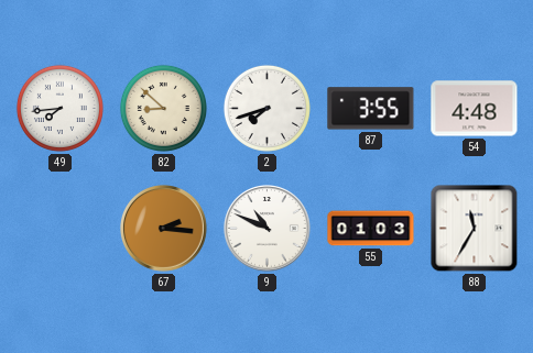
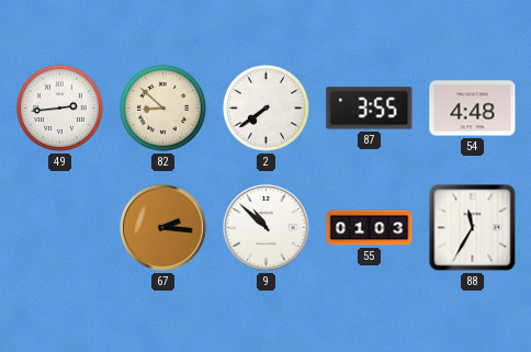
49: 7:44 -> 2:44 (59, 107)
2: 7:42 -> 7:39 (265, 107)
9: 10:49 -> 10:52 (267, 228)
